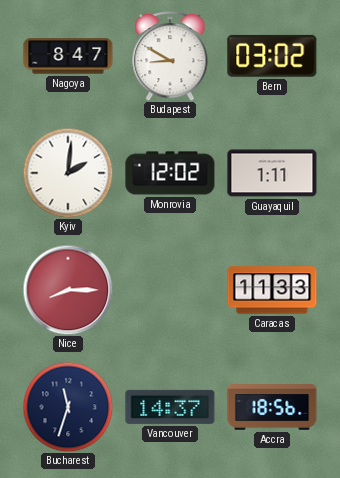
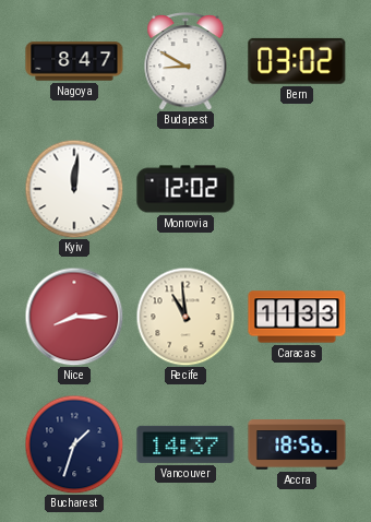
Kyiv: 2:01 -> 12:01 (74, 189)
Guayaquil: 1:11 -> none (272, 173)
Recife: none -> 10:59 (185, 317)
Bucharest: 11:33 -> 1:33 (74, 444)
